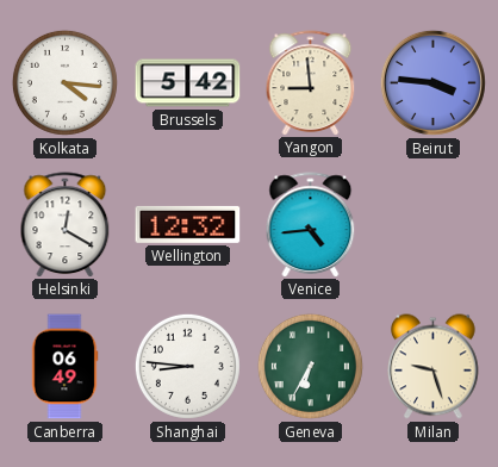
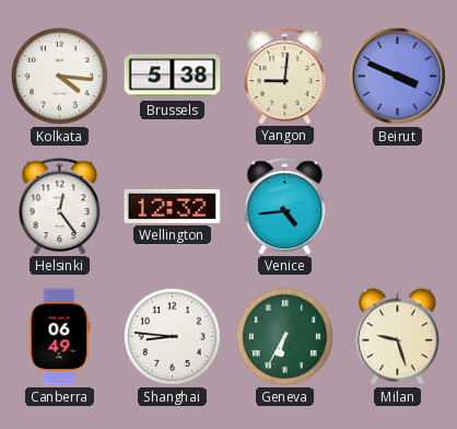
Brussels: 5:42 -> 5:38 (173, 77)
Yangon: 8:59 -> 9:01 (285, 76)
Beirut: 3:46 -> 3:49 (397, 76)
Helsinki: 12:20 -> 12:24 (60, 206)
